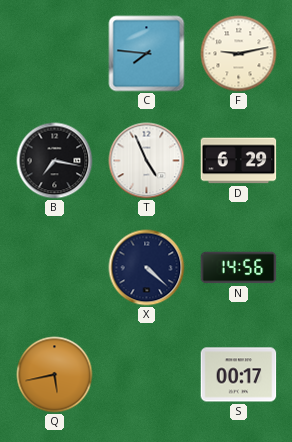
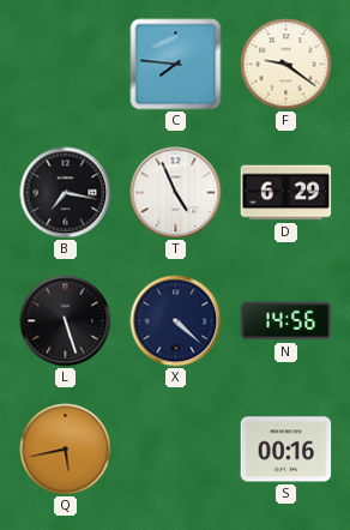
F: 9:13 -> 9:21 (286, 65)
L: none -> 5:27 (66, 321)
S: 00:17 -> 00:16 (286, 450)
